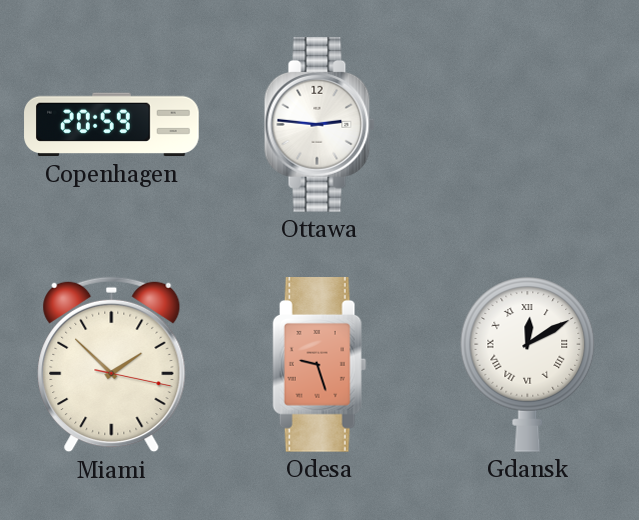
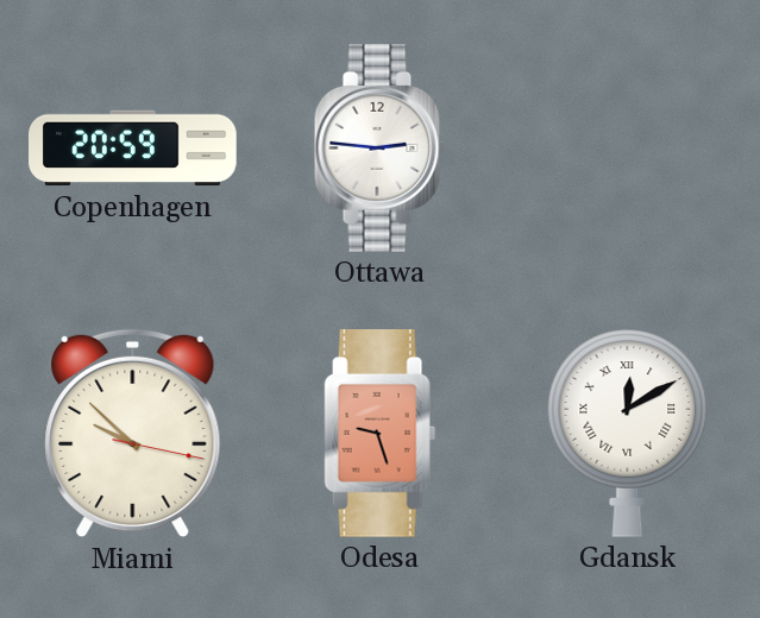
Miami: 1:52 -> 9:52 (133, 434)
